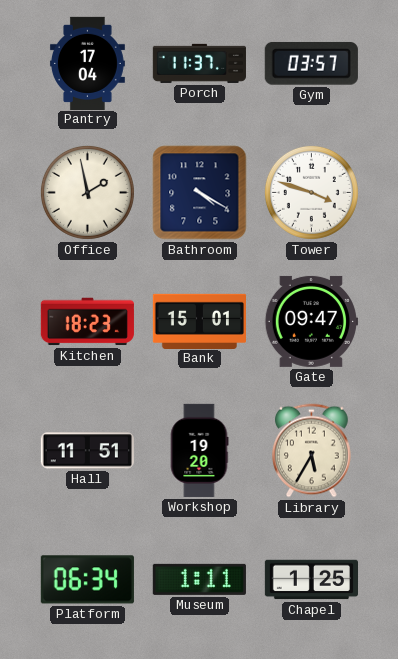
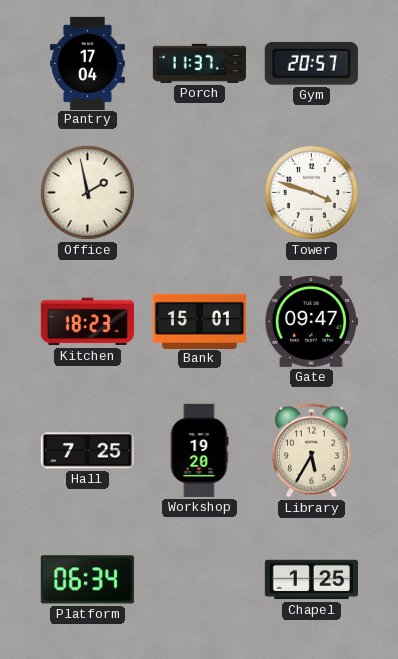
Gym: 03:57 -> 20:57 (311, 63)
Bathroom: 4:20 -> none (200, 193)
Hall: 11:51 -> 7:25 (87, 451)
Museum: 1:11 -> none (199, 579)
